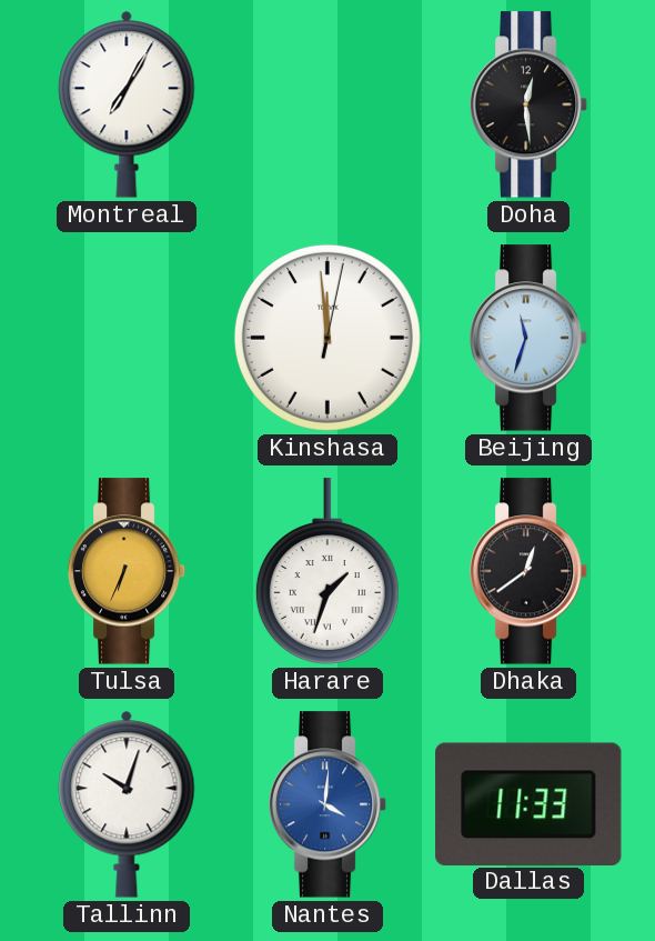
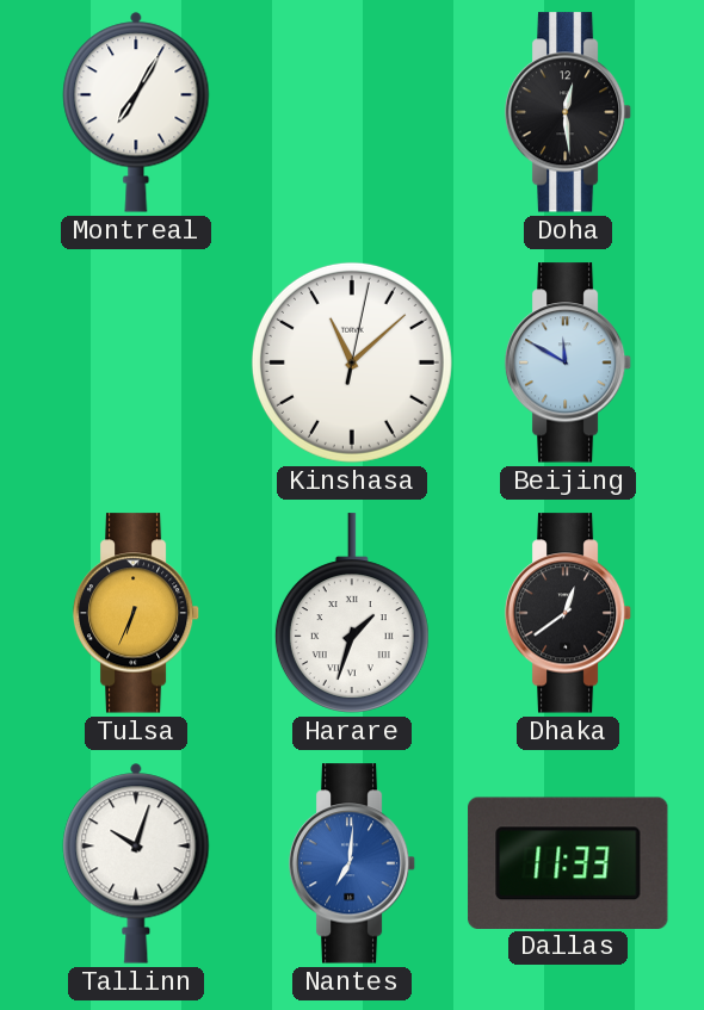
Kinshasa: 11:59 -> 11:08 (352, 363)
Beijing: 11:33 -> 11:50 (568, 363)
Nantes: 4:01 -> 7:01 (352, 863)
